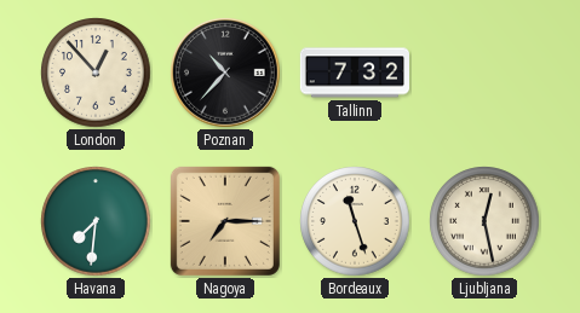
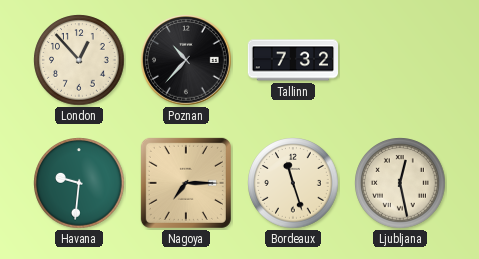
Havana: 7:31 -> 9:31 (79, 183)
